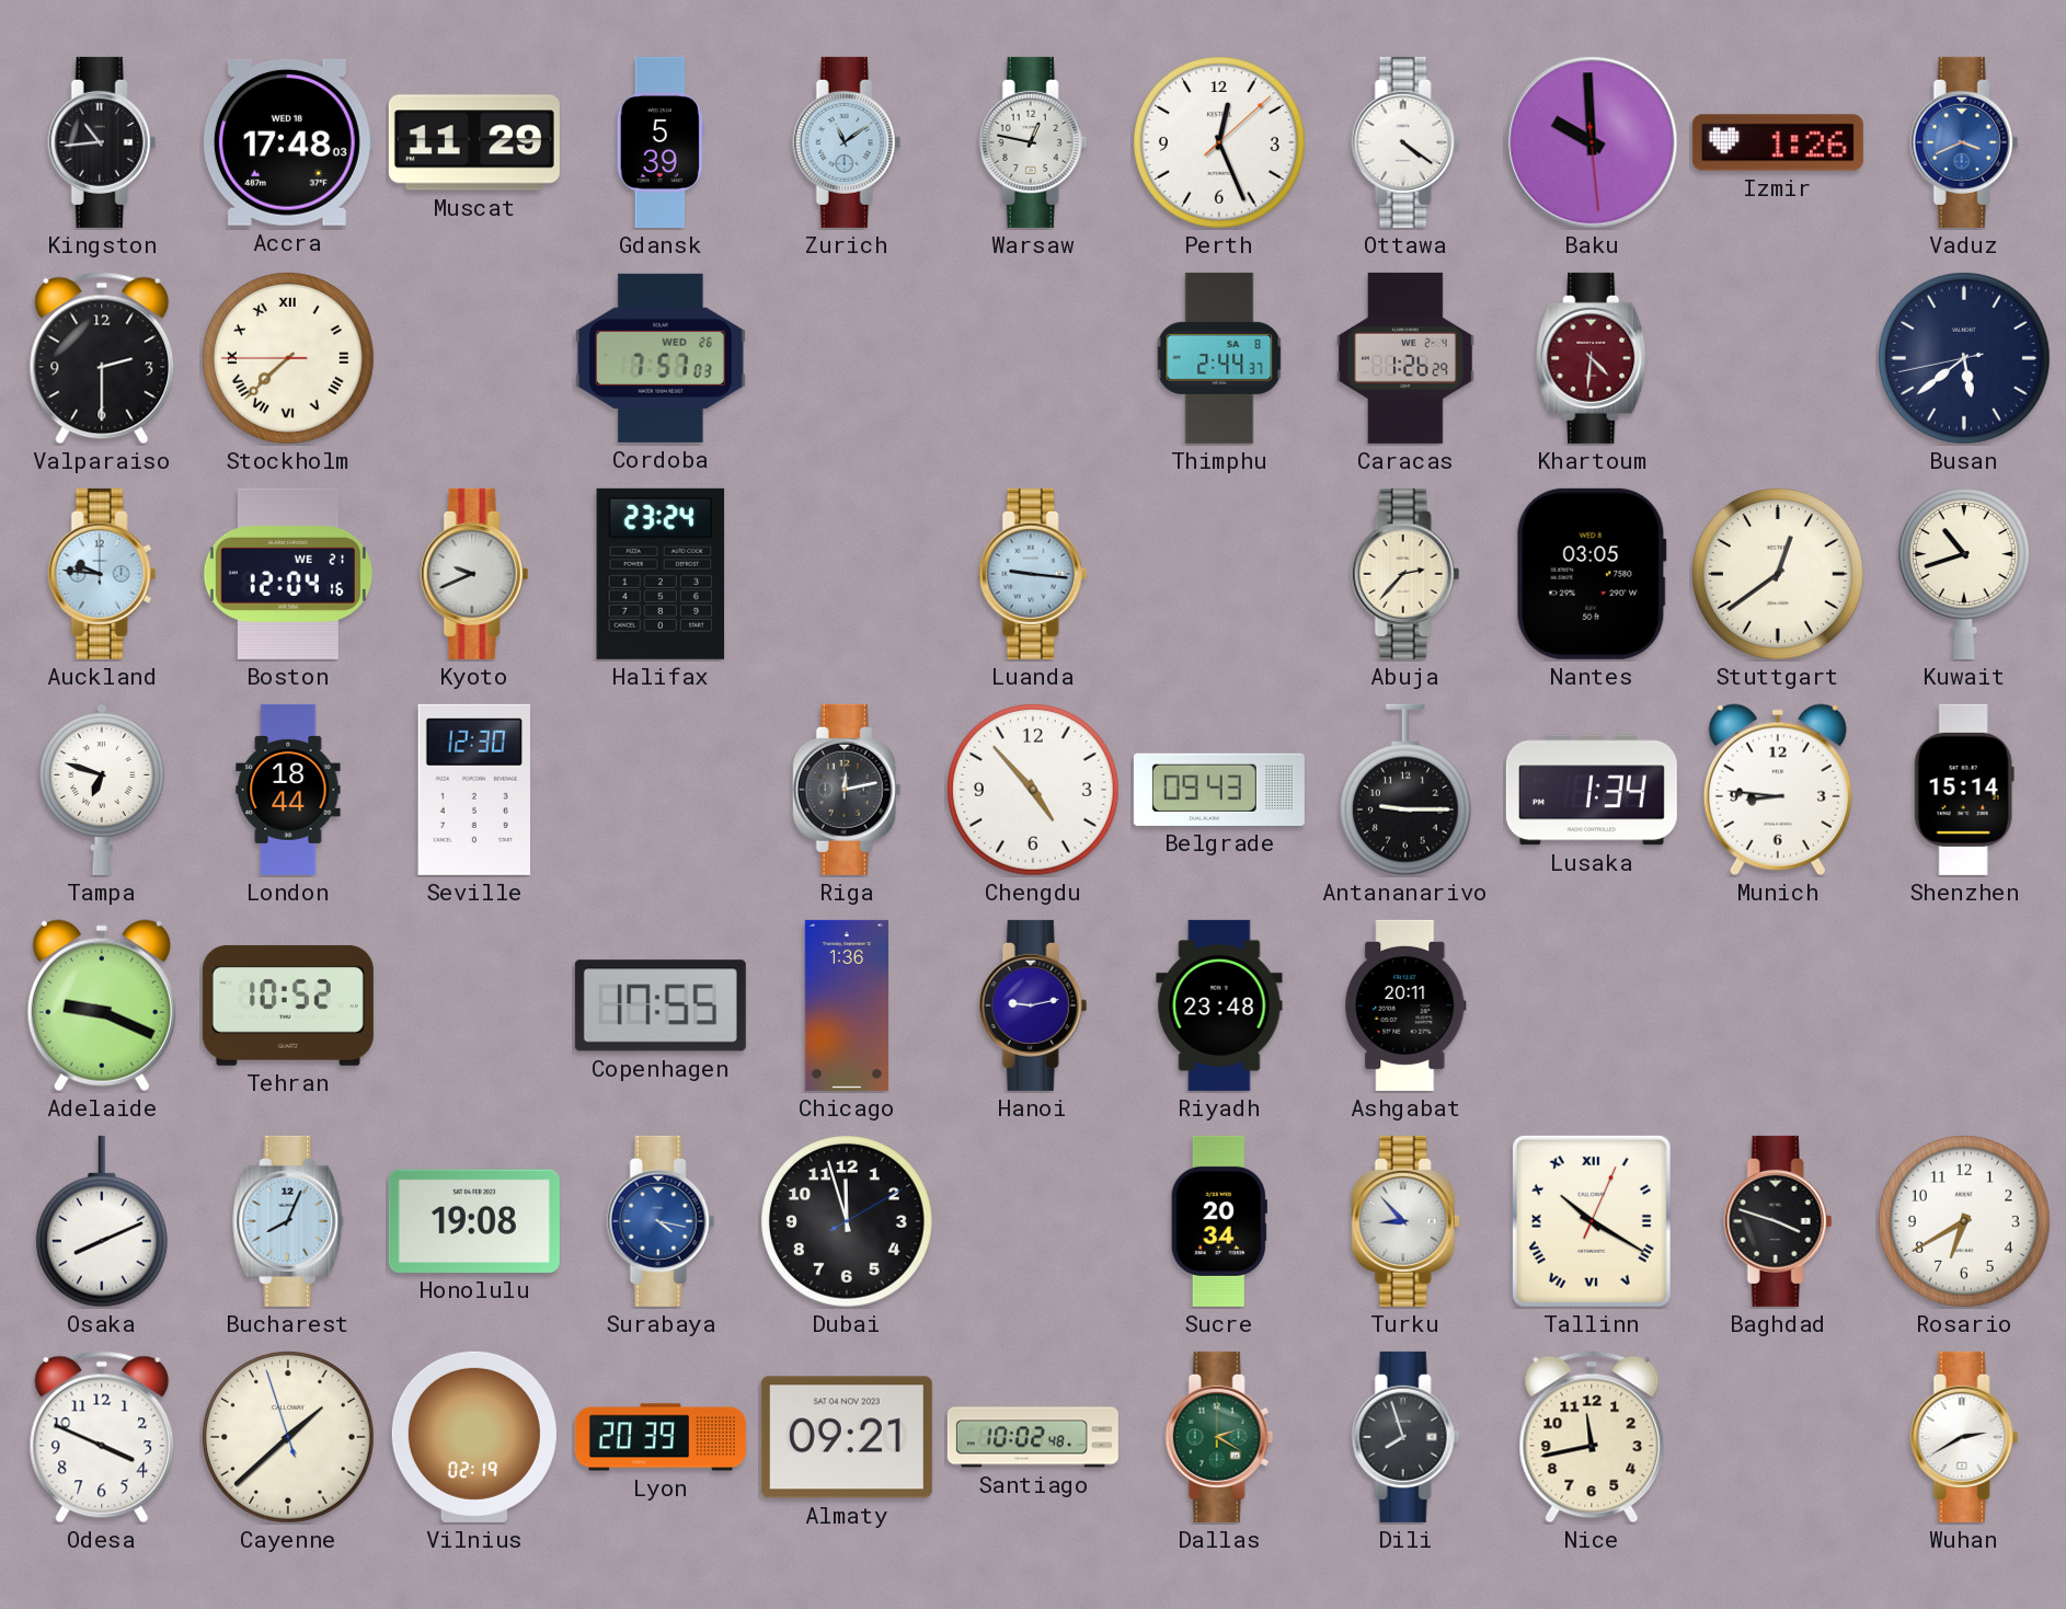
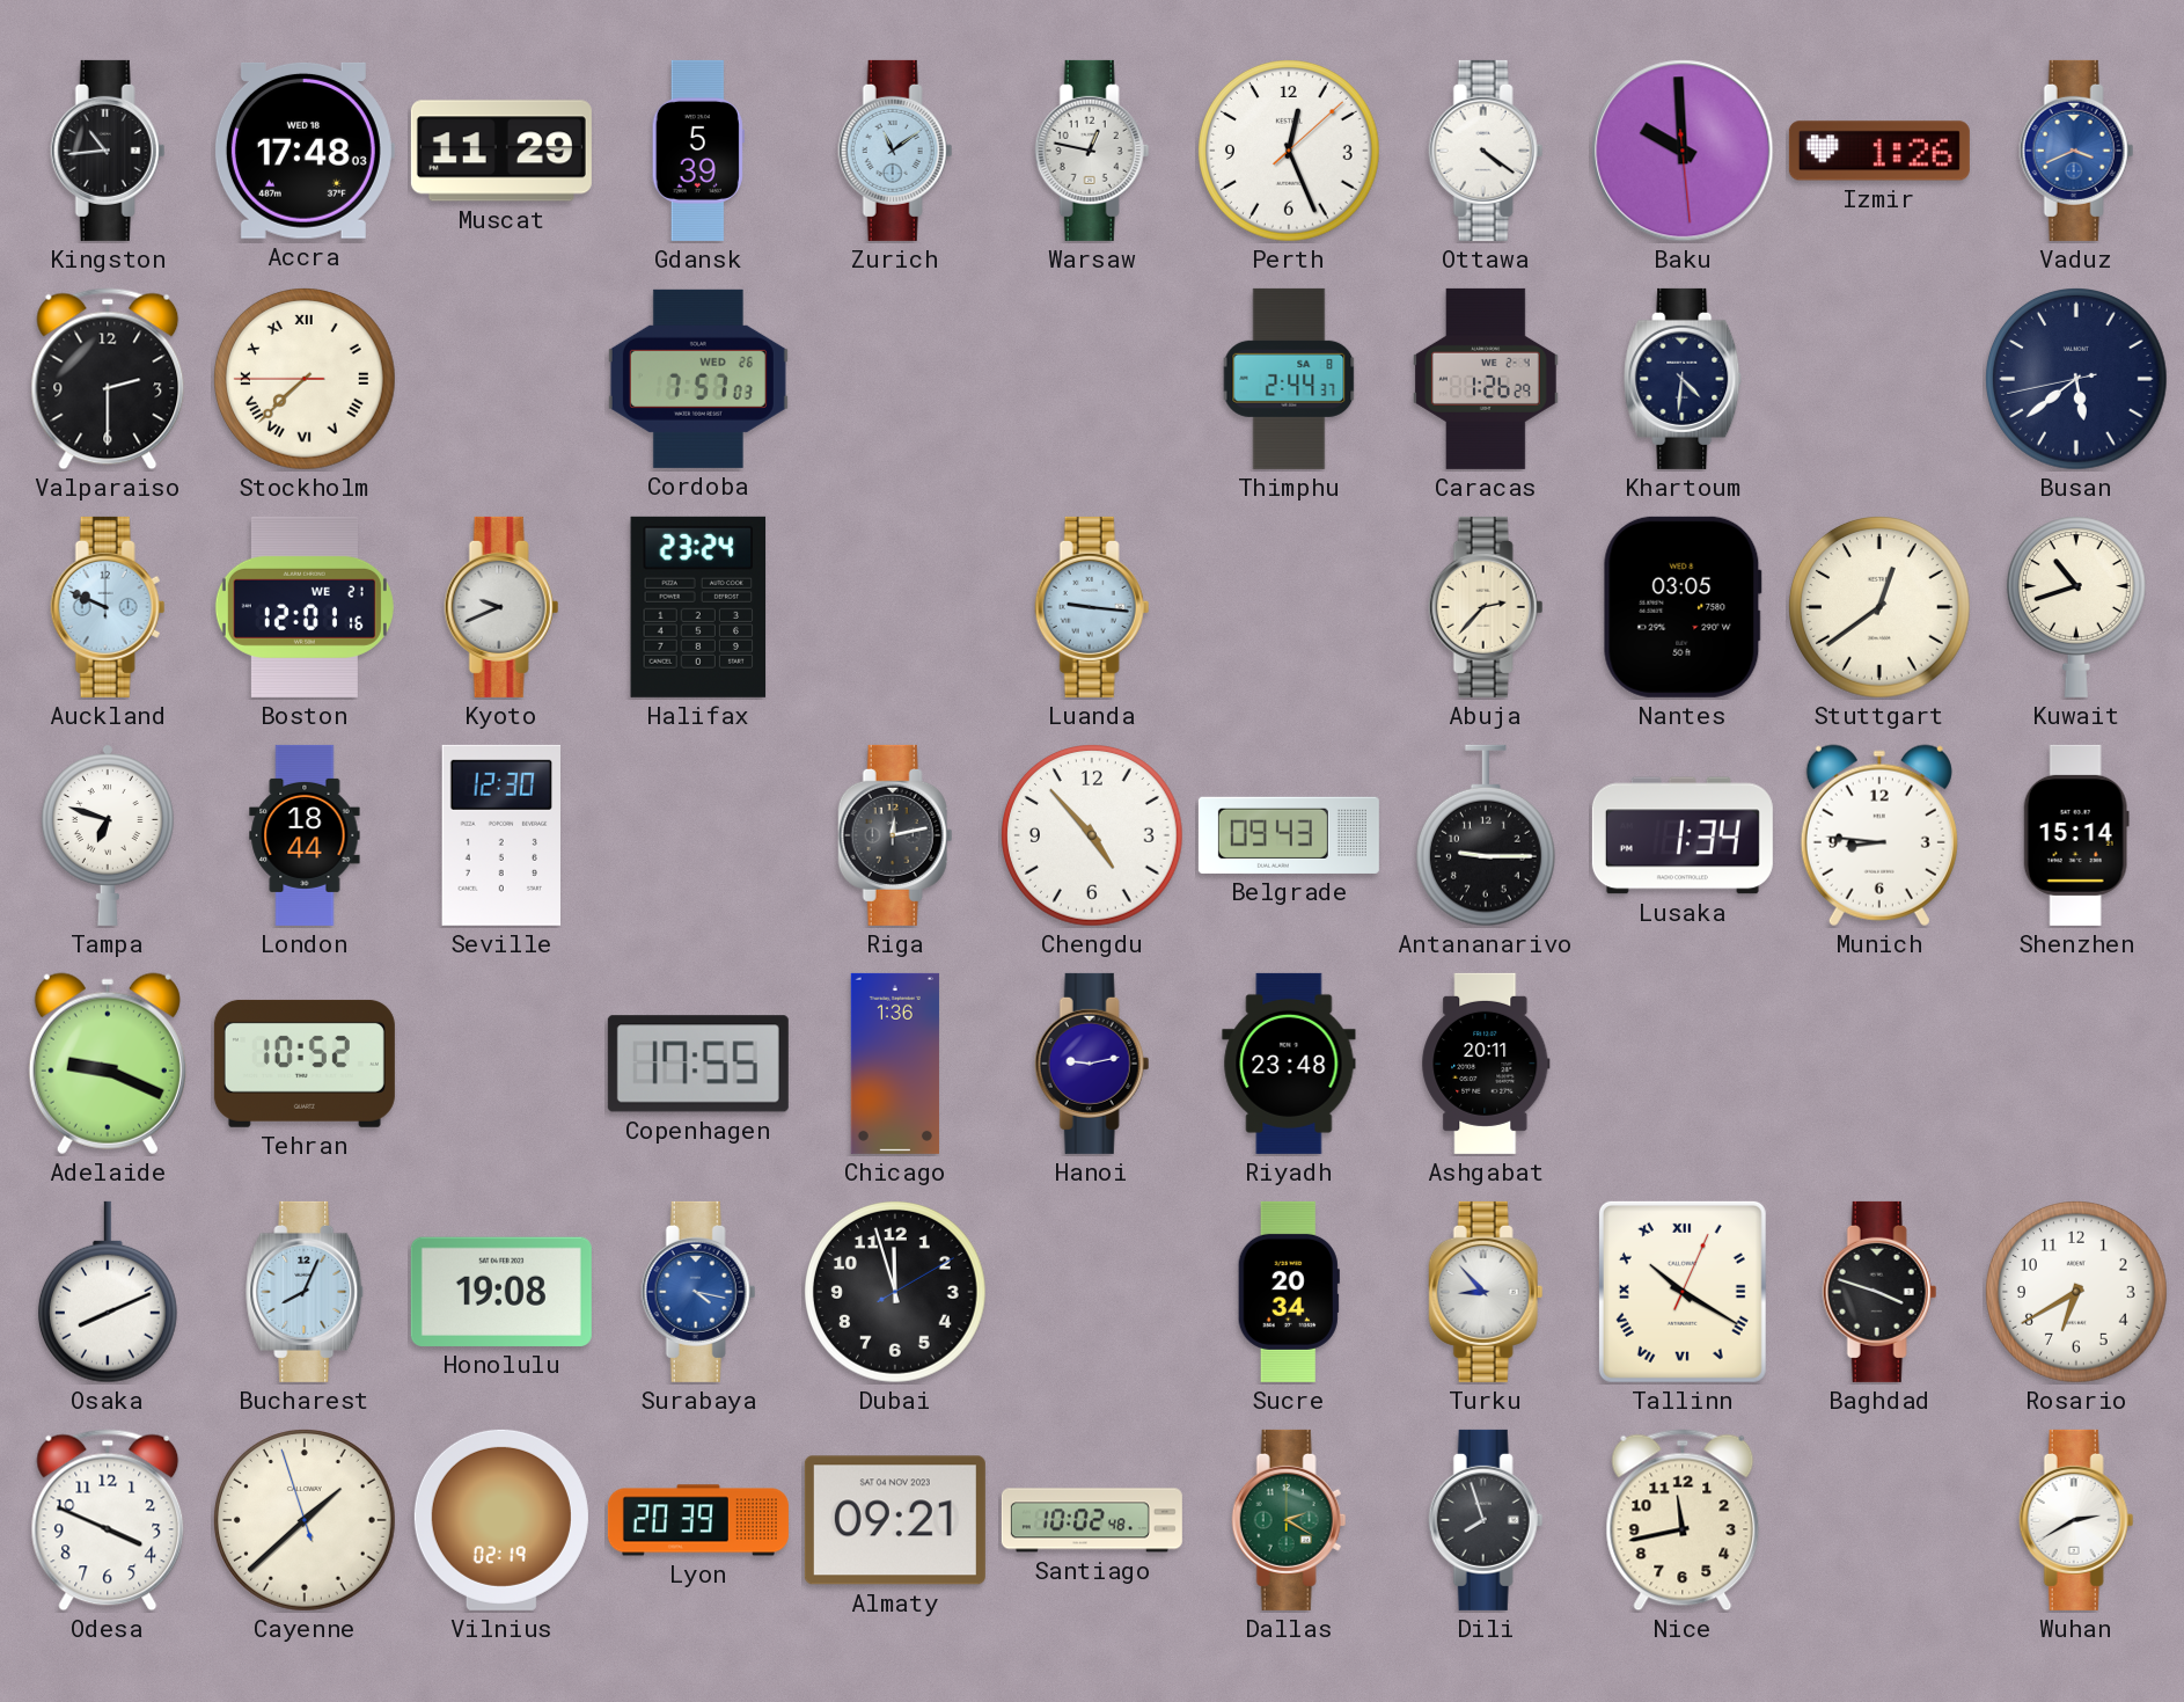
Khartoum dial: burgundy -> navy (1684, 379)
Auckland: 9:46 -> 9:49 (108, 607)
Boston: 12:04 -> 12:01 (305, 607)
